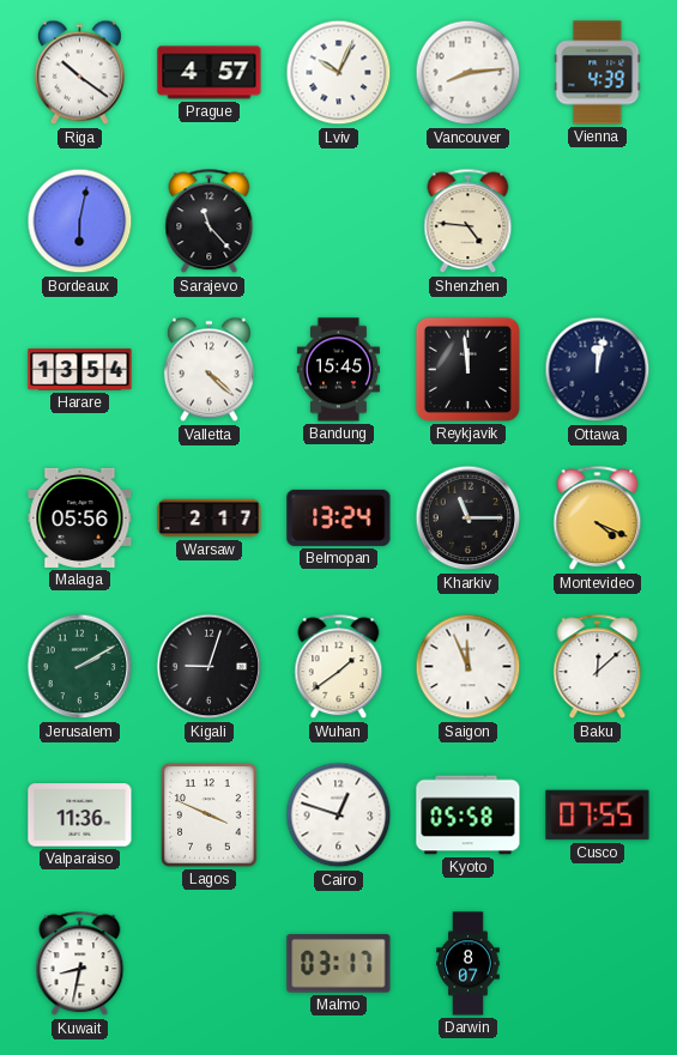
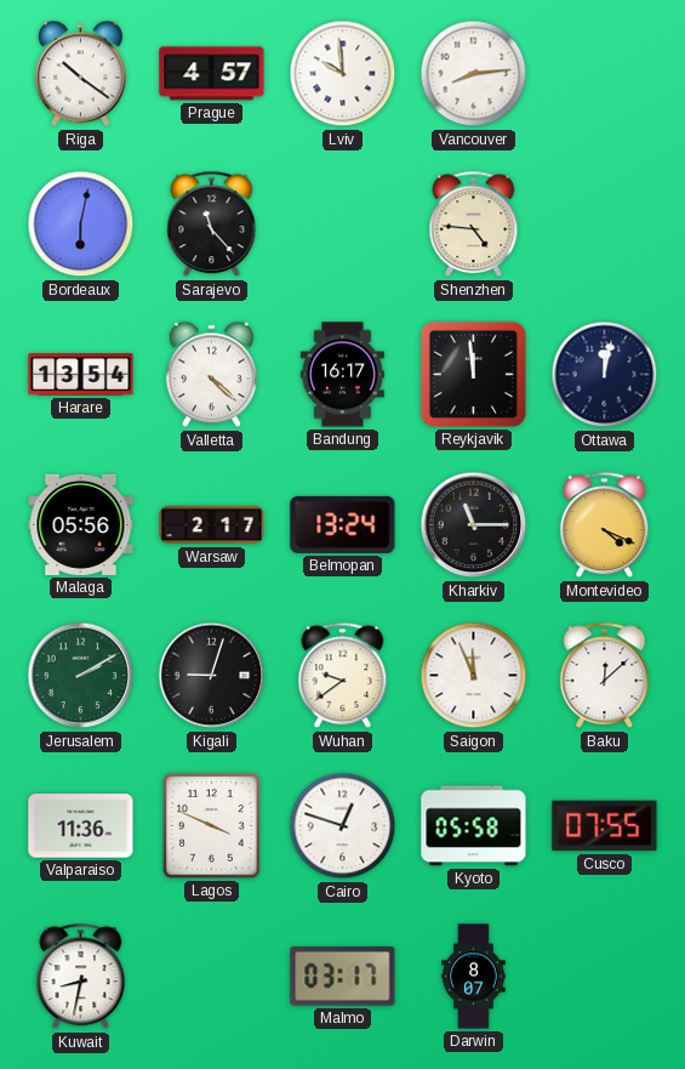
Lviv: 10:04 -> 9:59 (343, 74)
Vienna: 4:39 -> none (598, 73)
Bandung: 15:45 -> 16:17 (342, 375)
Wuhan: 1:39 -> 9:39 (343, 676)
